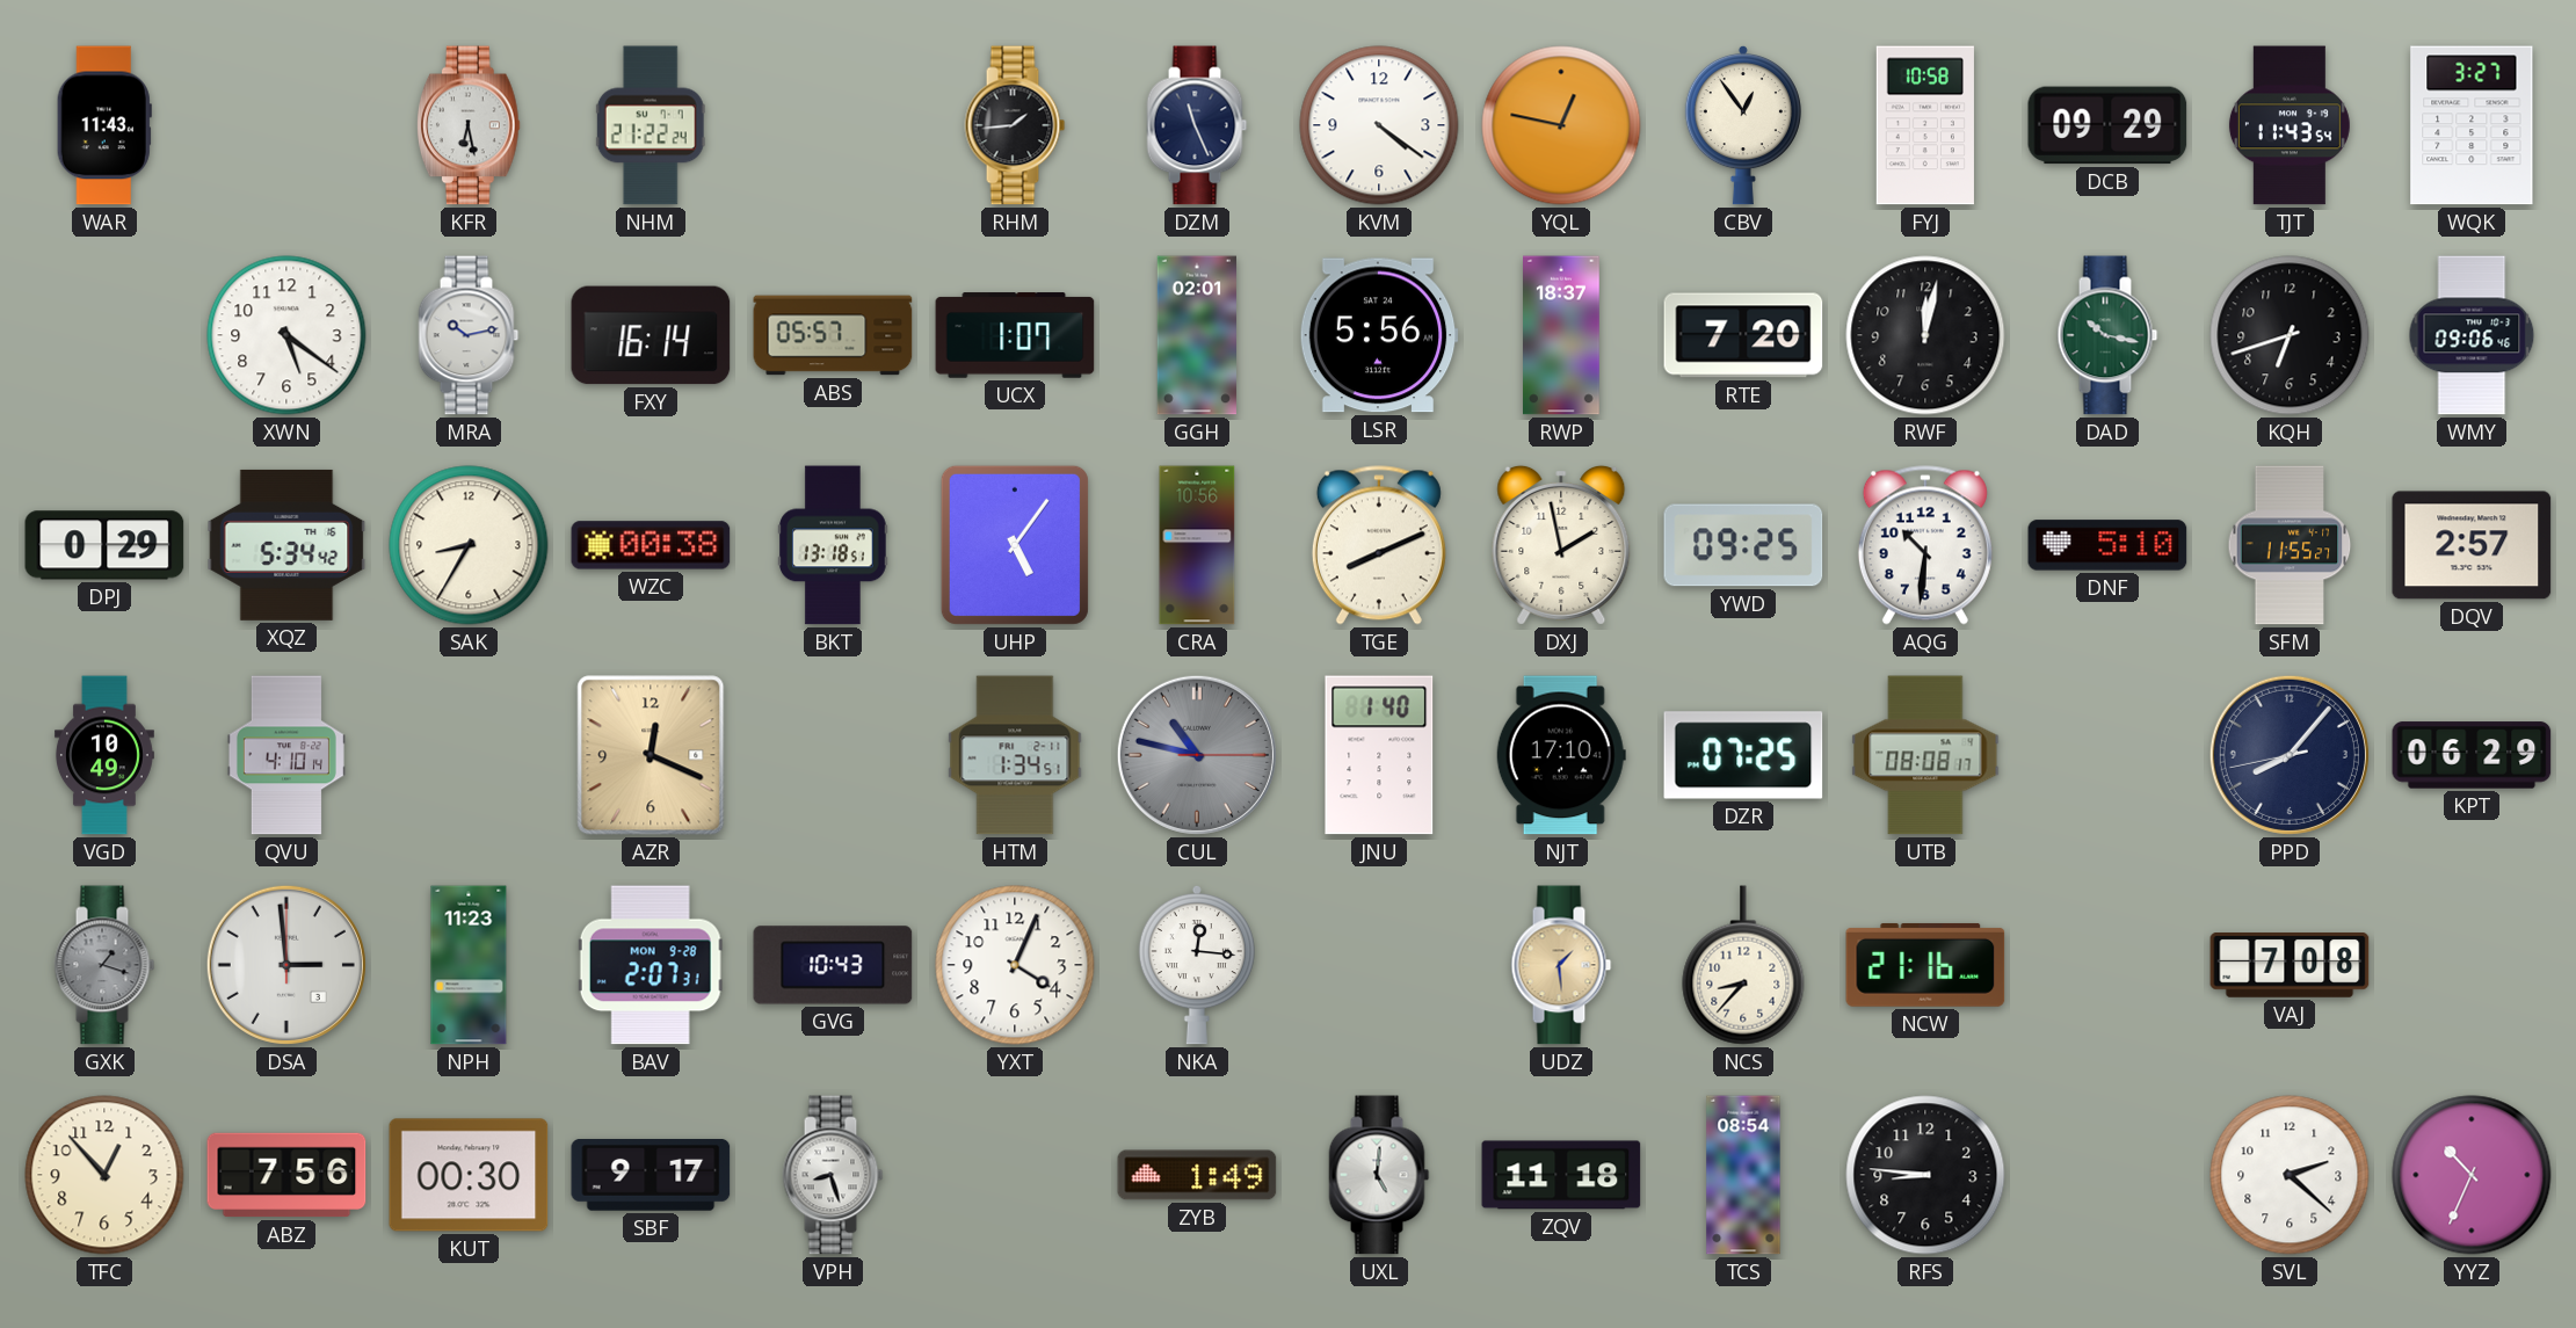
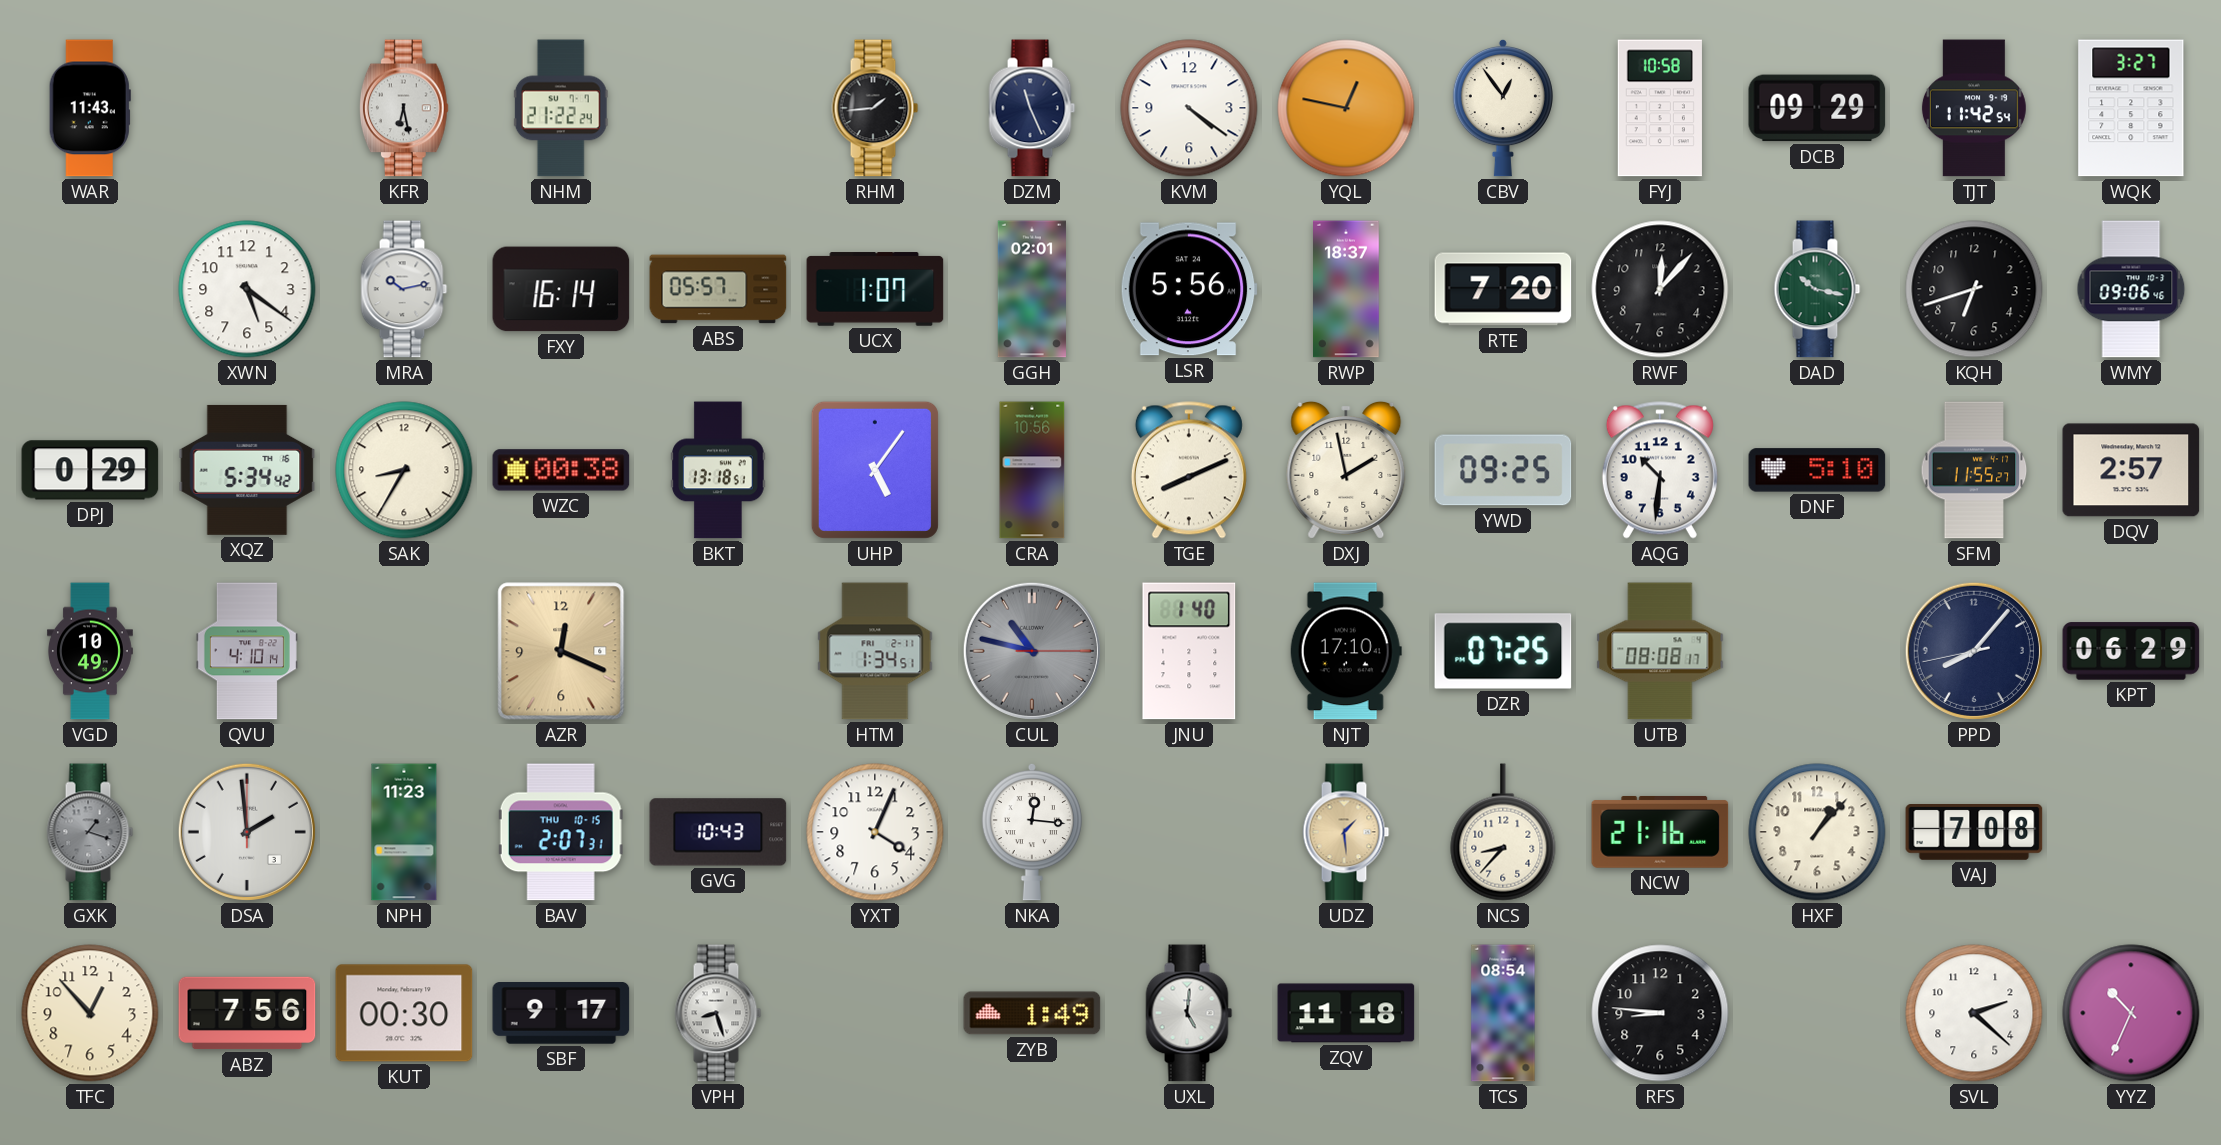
TJT: 11:43 -> 11:42 (1974, 108)
RWF: 12:02 -> 12:07 (1660, 289)
DSA: 2:59 -> 1:59 (247, 832)
BAV date: MON 9-28 -> THU 10-15 (561, 832)
HXF: none -> 1:07 (1817, 832)
